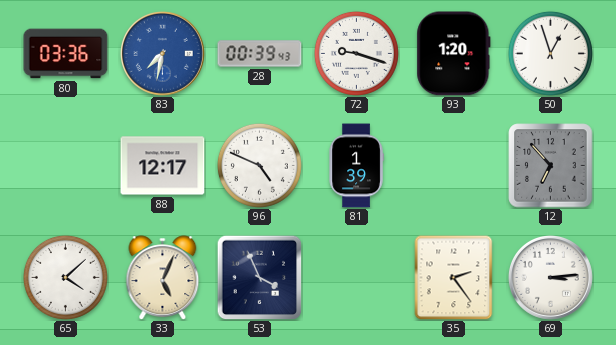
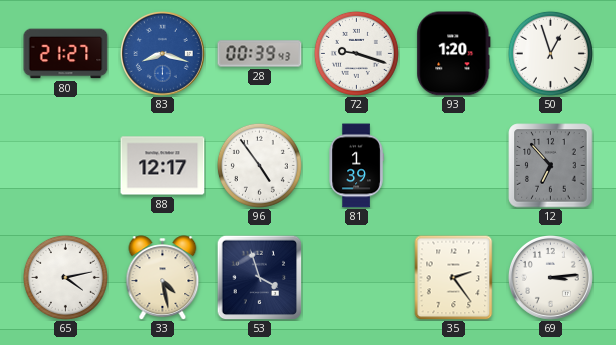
80: 03:36 -> 21:27 (66, 54)
83: 7:32 -> 8:18 (163, 54)
96: 4:49 -> 4:54 (259, 165)
65: 4:08 -> 4:13 (65, 277)
33: 5:04 -> 4:28 (163, 278)
53: 3:56 -> 3:57 (259, 277)
